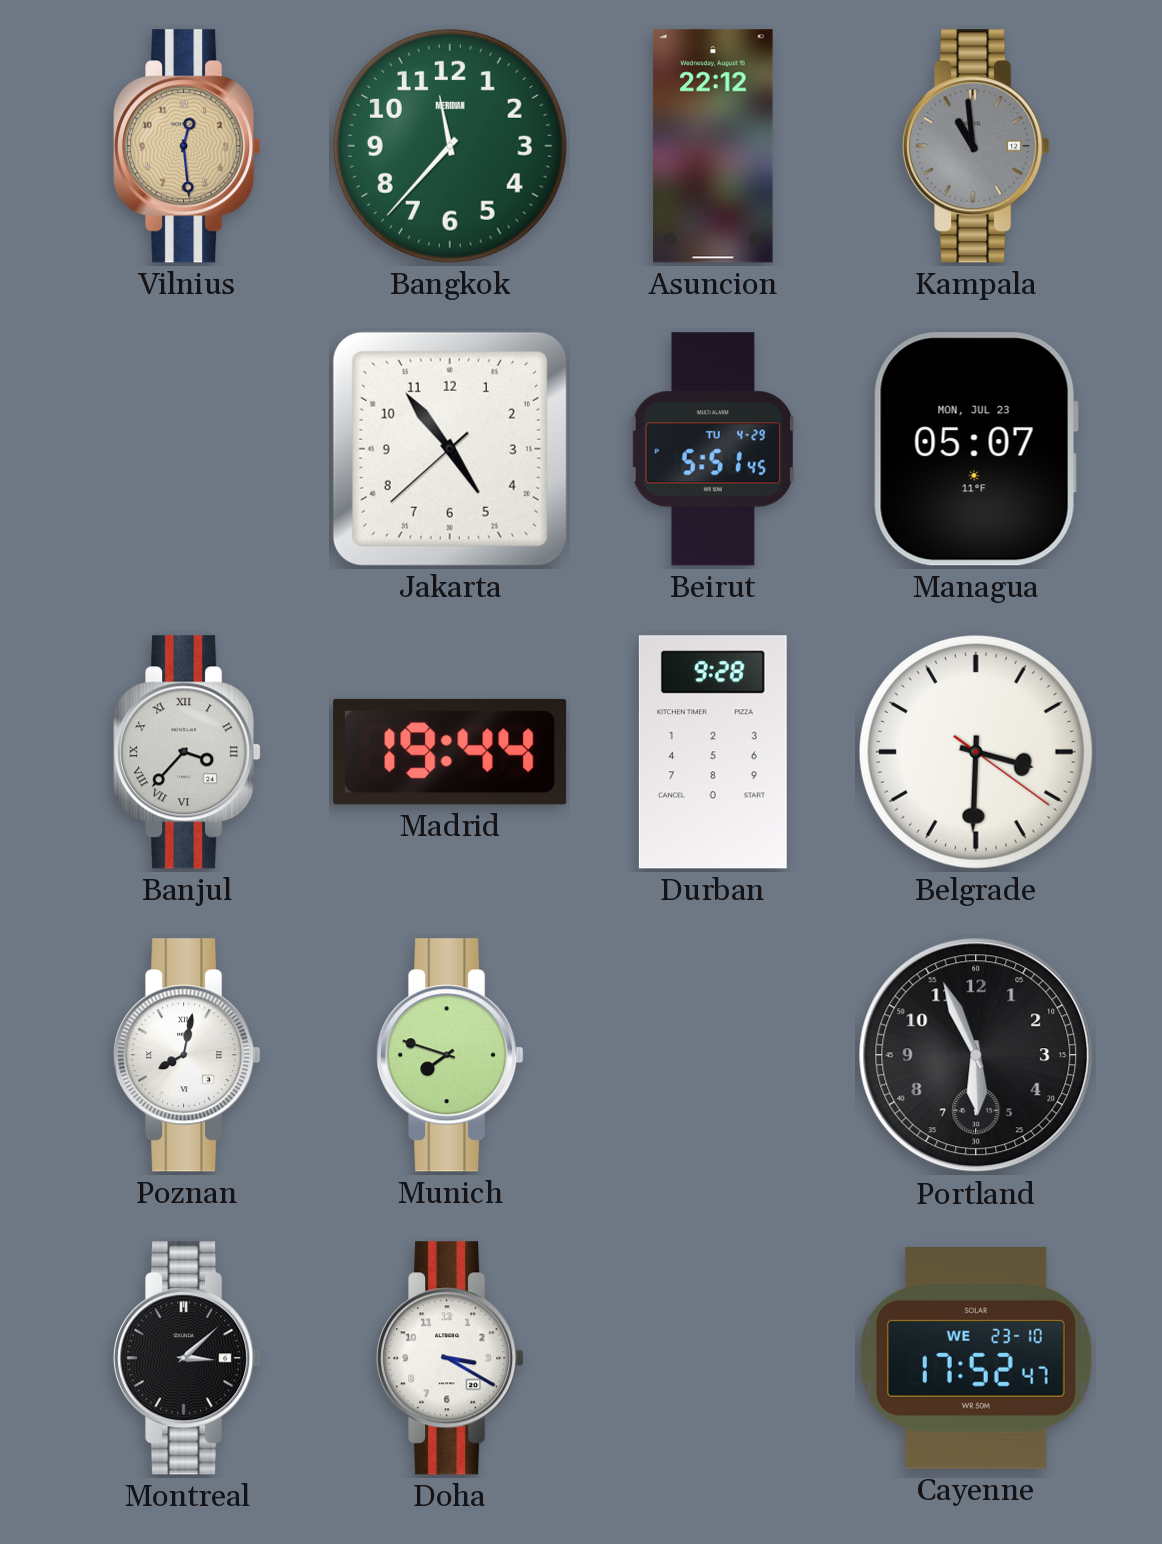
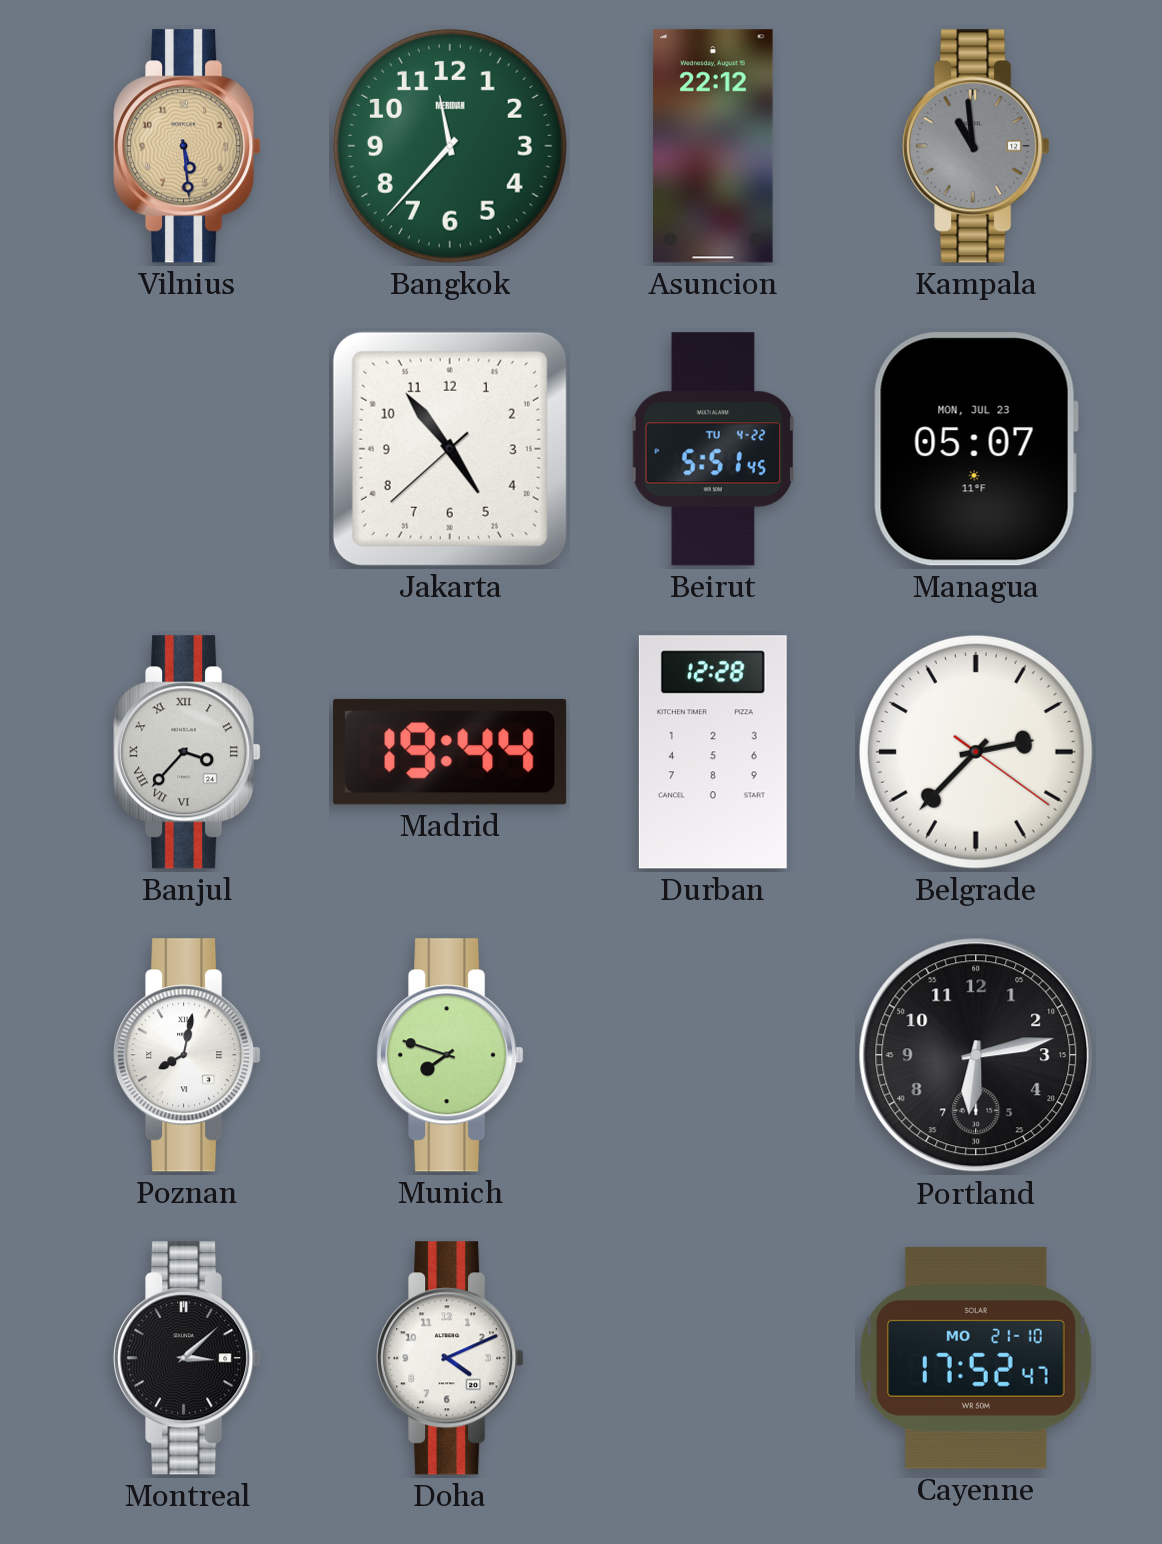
Vilnius: 12:29 -> 5:29 (187, 146)
Beirut date: TU 4-29 -> TU 4-22 (713, 449)
Durban: 9:28 -> 12:28 (713, 752)
Belgrade: 3:30 -> 2:37 (976, 752)
Portland: 5:56 -> 6:13 (976, 1055)
Doha: 3:20 -> 4:11 (450, 1358)
Cayenne date: WE 23-10 -> MO 21-10 (977, 1358)
